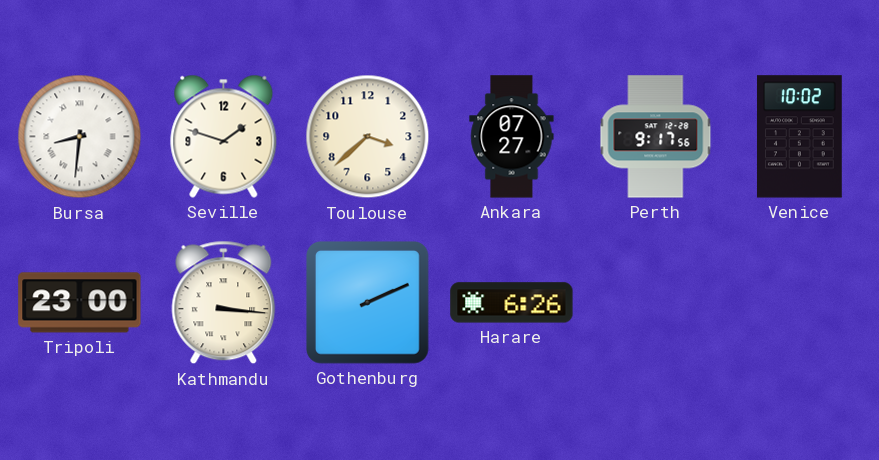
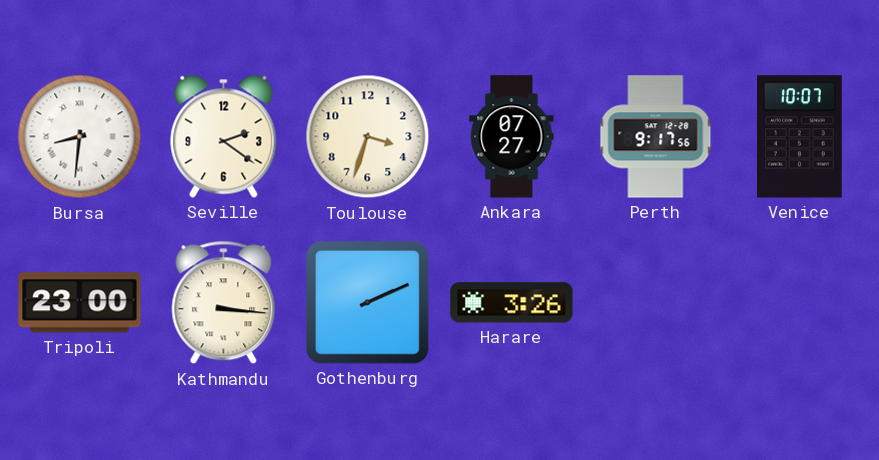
Seville: 1:48 -> 2:21 (224, 136)
Toulouse: 3:38 -> 3:33 (368, 137)
Venice: 10:02 -> 10:07 (799, 137)
Harare: 6:26 -> 3:26 (512, 303)
